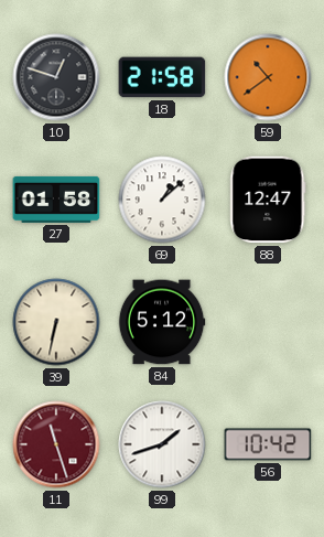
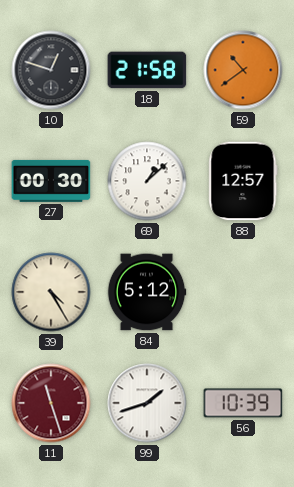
27: 01:58 -> 00:30 (51, 181)
88: 12:47 -> 12:57 (243, 181)
39: 6:32 -> 4:25 (51, 292)
56: 10:42 -> 10:39 (243, 403)
